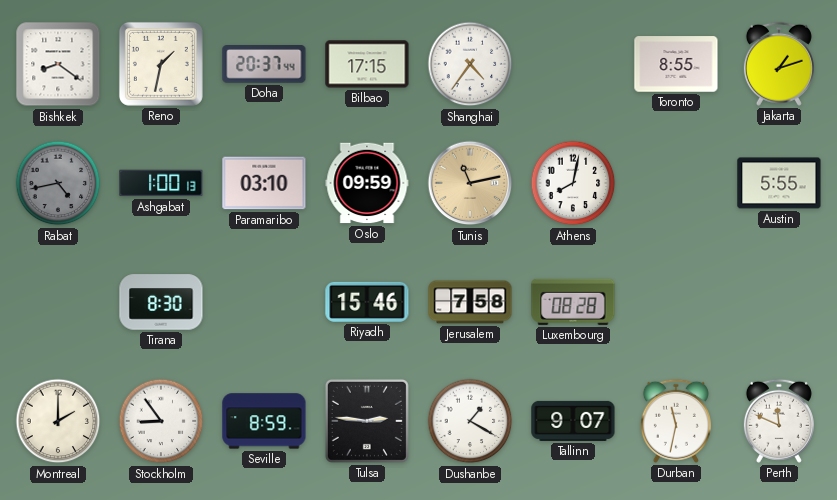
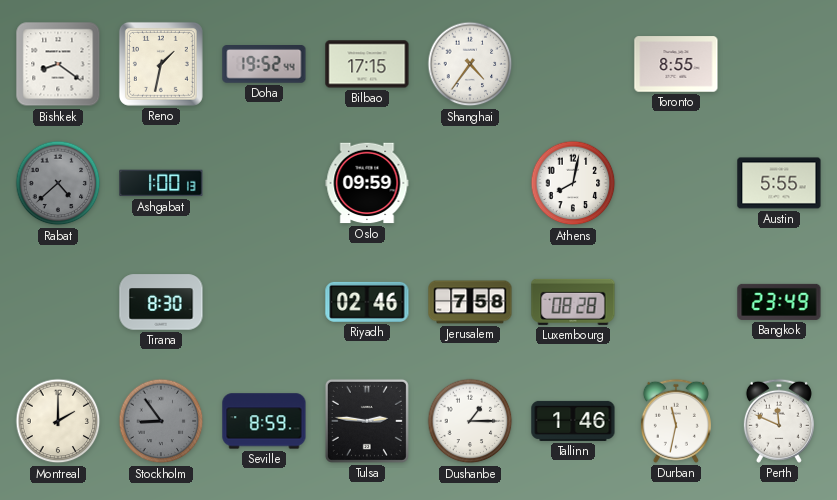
Doha: 20:37 -> 19:52 (264, 65)
Jakarta: 1:12 -> none (779, 64)
Rabat: 4:43 -> 4:38 (58, 183)
Paramaribo: 03:10 -> none (264, 183)
Tunis: 11:13 -> none (470, 183)
Riyadh: 15:46 -> 02:46 (367, 302)
Bangkok: none -> 23:49 (779, 302)
Stockholm dial: white -> grey (161, 421)
Dushanbe: 1:20 -> 1:15 (470, 421)
Tallinn: 9:07 -> 1:46 (573, 421)
